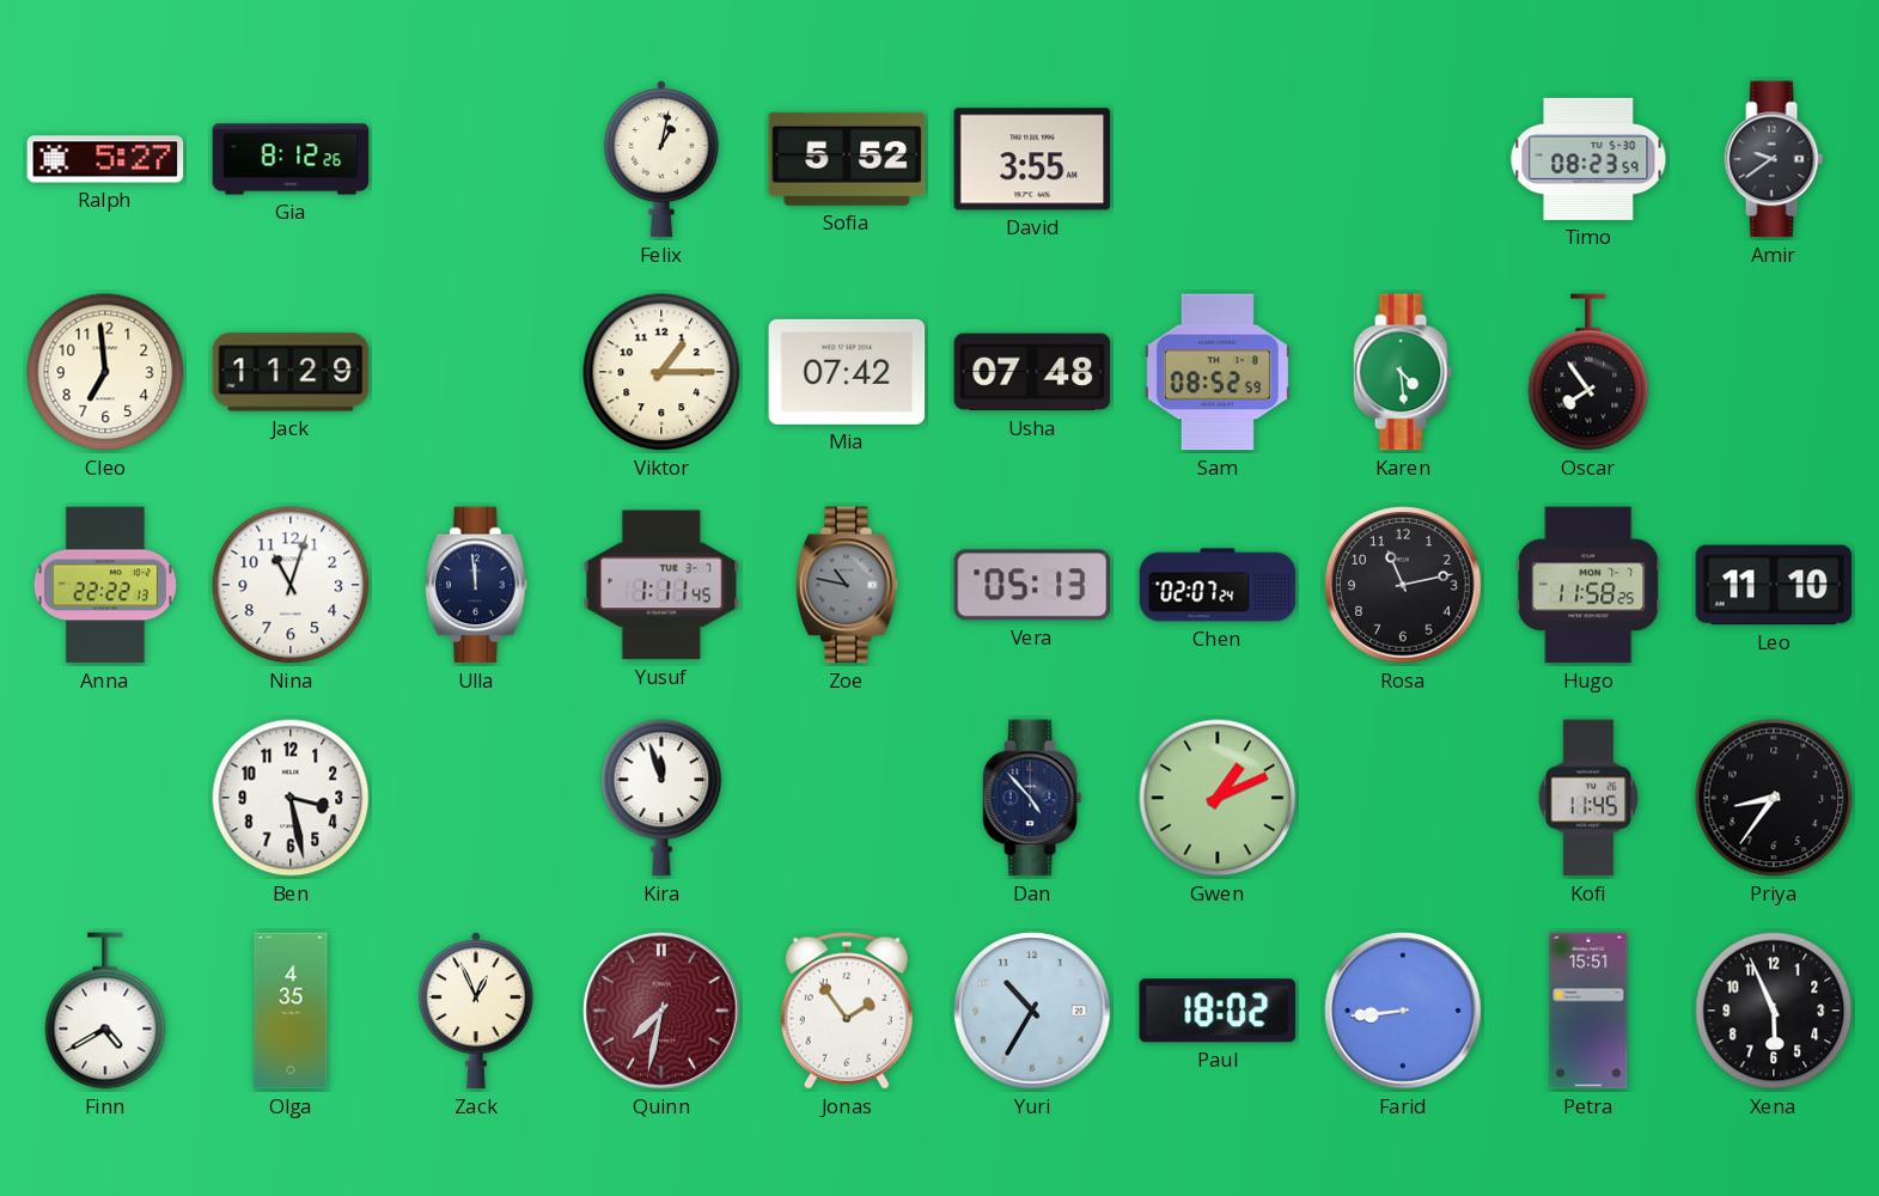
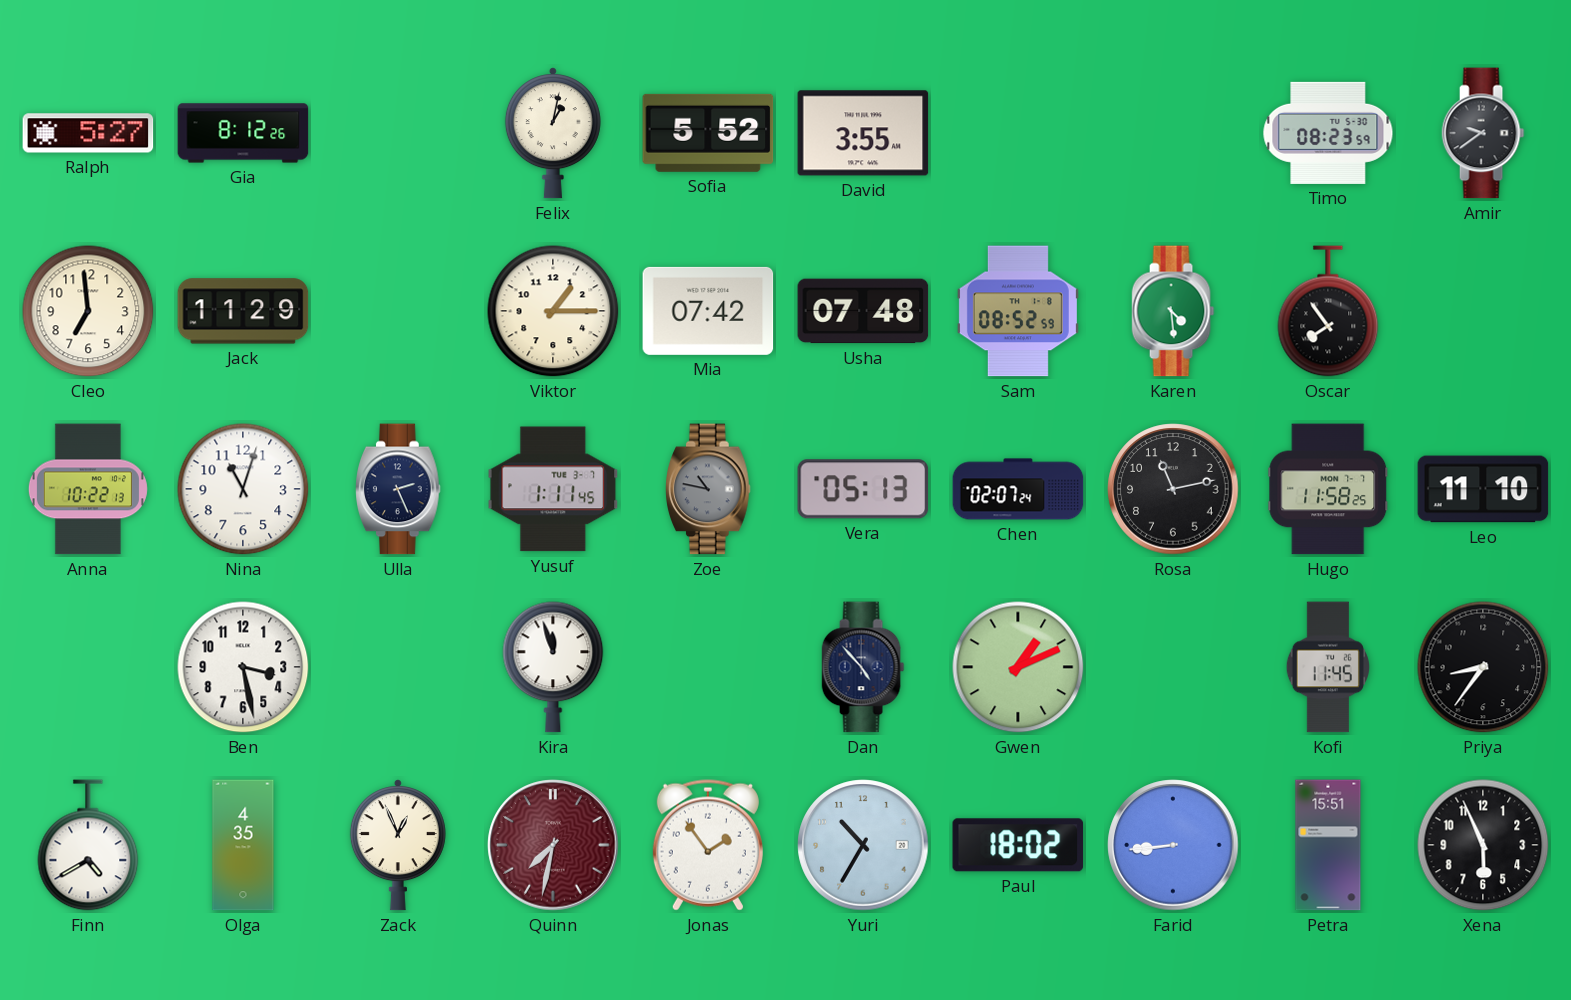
Anna: 22:22 -> 10:22 (88, 489)
Ulla: 11:59 -> 2:26 (398, 489)
